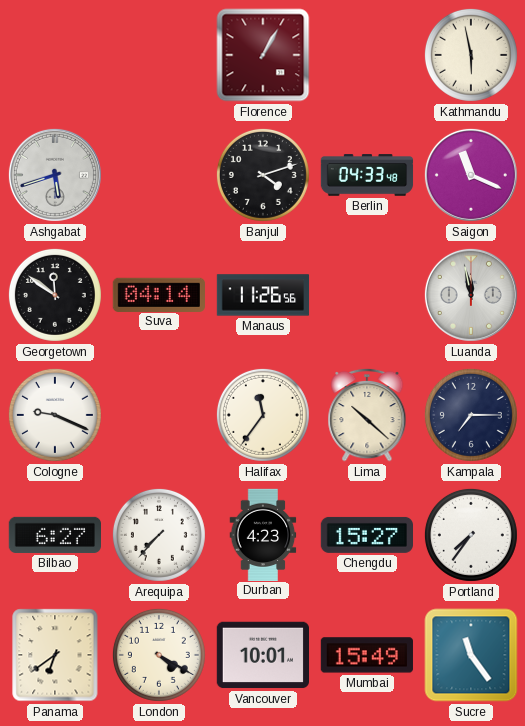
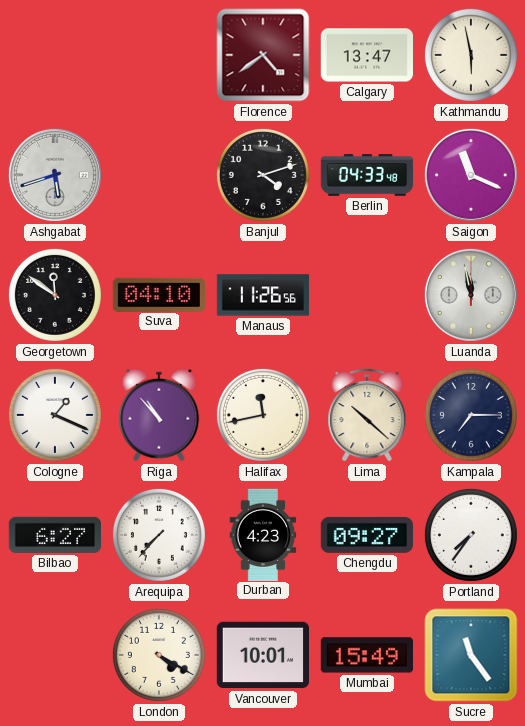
Florence: 1:05 -> 4:39 (263, 55)
Calgary: none -> 13:47 (366, 55)
Suva: 04:14 -> 04:10 (158, 294)
Cologne: 9:19 -> 1:19 (55, 415)
Riga: none -> 10:53 (159, 415)
Halifax: 11:36 -> 11:43 (263, 415)
Chengdu: 15:27 -> 09:27 (366, 535)
Panama: 6:39 -> none (55, 655)
